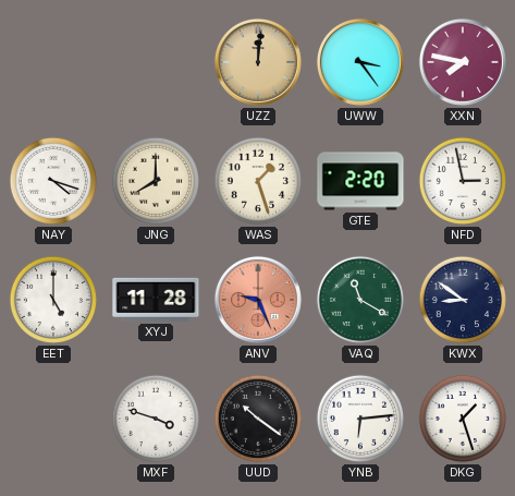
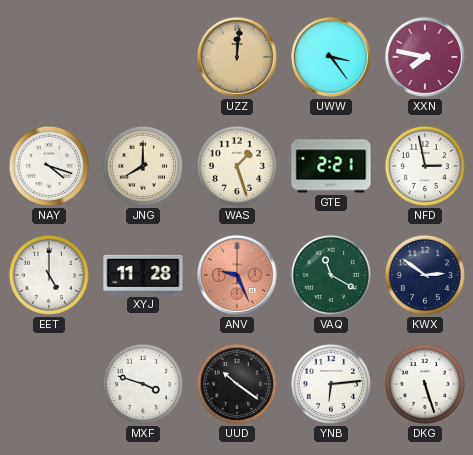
GTE: 2:20 -> 2:21 (331, 166)
KWX: 8:51 -> 2:51 (425, 275)
DKG: 1:27 -> 5:27 (425, 384)
